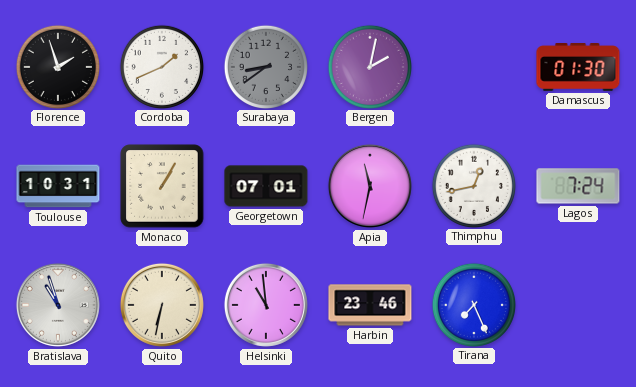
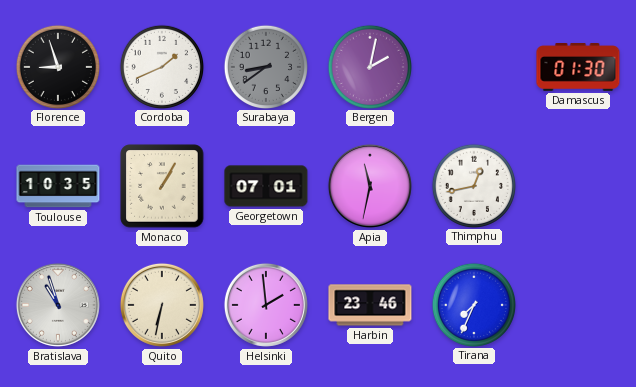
Florence: 1:57 -> 8:57 (57, 66)
Toulouse: 10:31 -> 10:35 (58, 186)
Lagos: 7:24 -> none (578, 186)
Helsinki: 10:59 -> 1:59 (266, 305)
Tirana: 7:26 -> 7:34 (473, 304)
